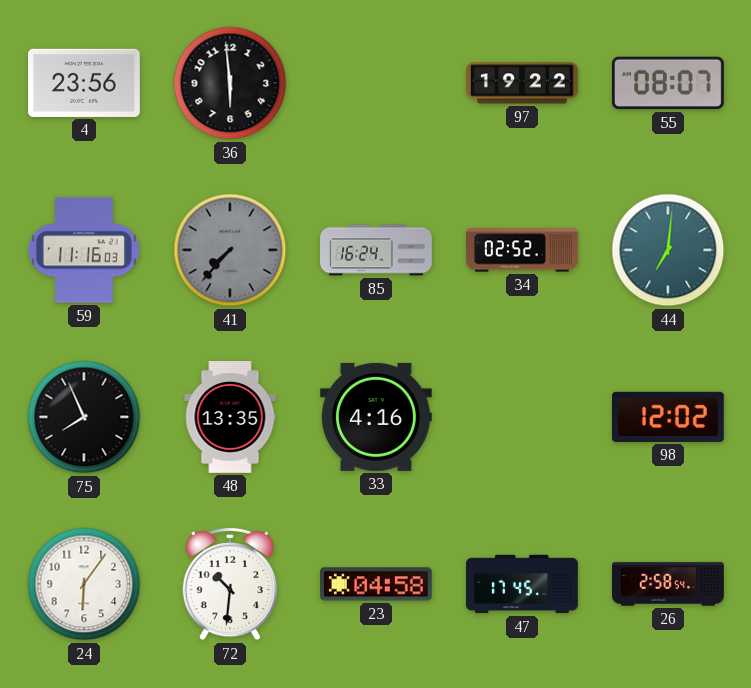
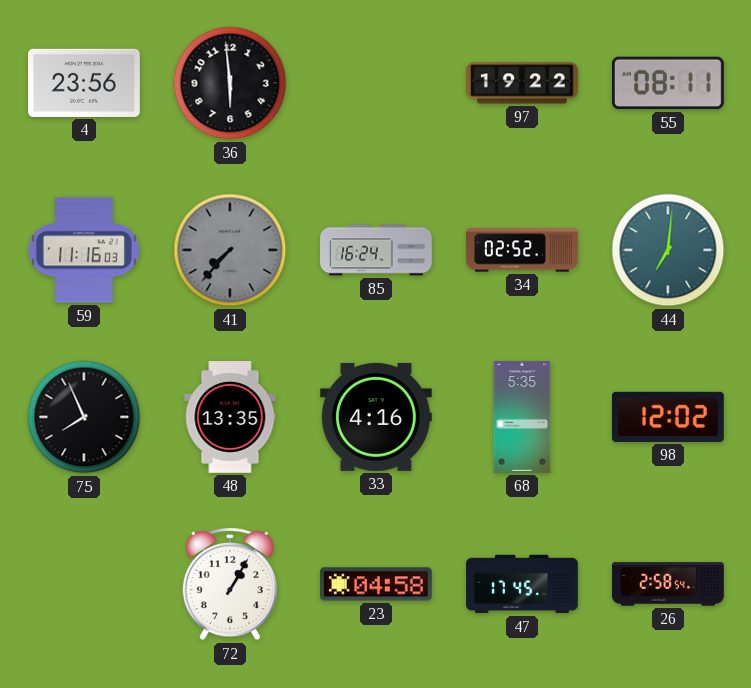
55: 08:07 -> 08:11 (668, 83)
68: none -> 5:35 (522, 418)
24: 6:06 -> none (84, 584)
72: 10:31 -> 1:05 (229, 584)
